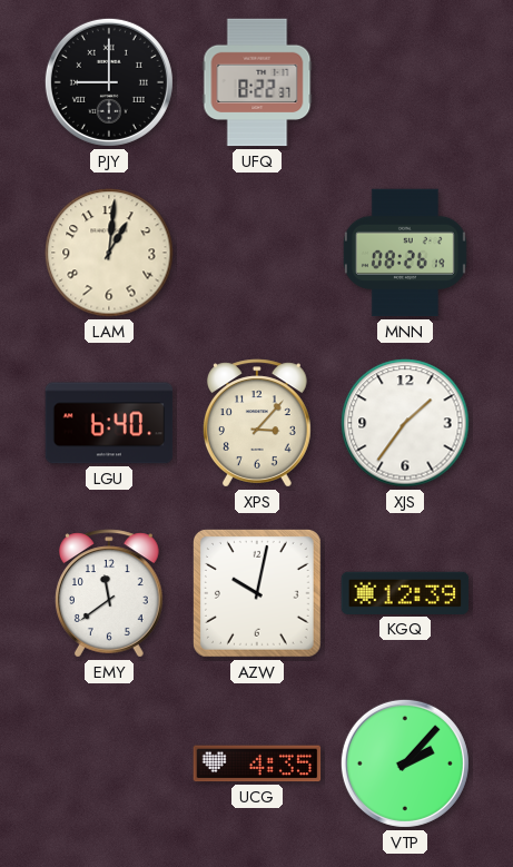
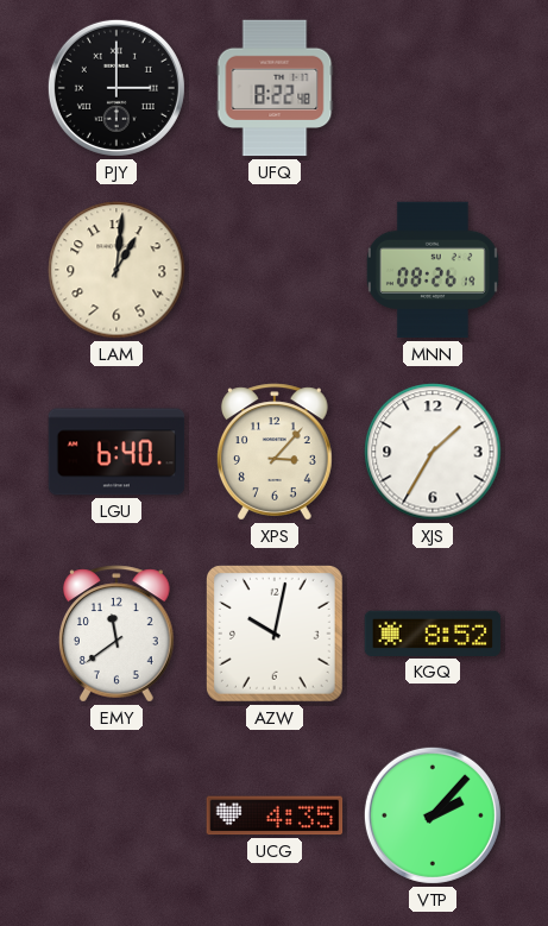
PJY: 9:00 -> 3:00 (116, 88)
UFQ: 8:22:37 -> 8:22:48 (275, 88)
XJS: 1:36 -> 1:35 (433, 452)
KGQ: 12:39 -> 8:52 (433, 634)
